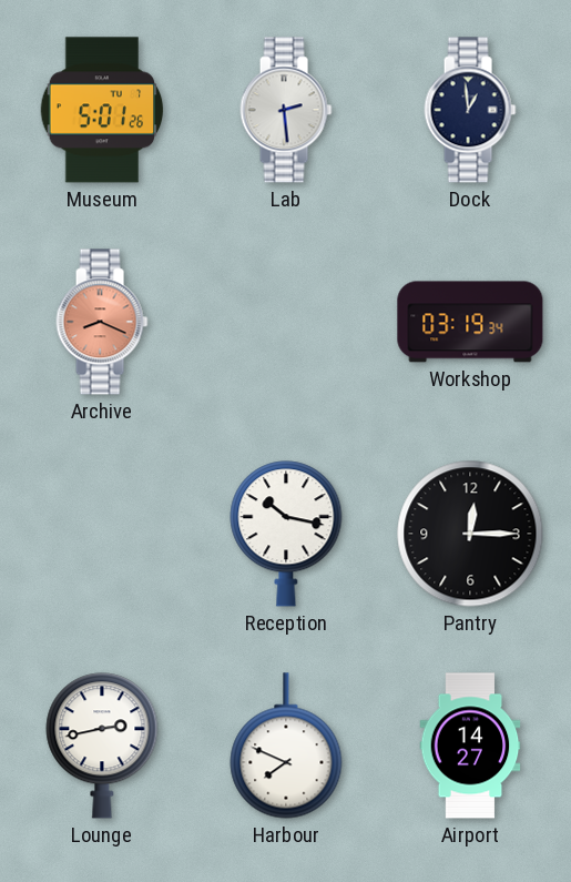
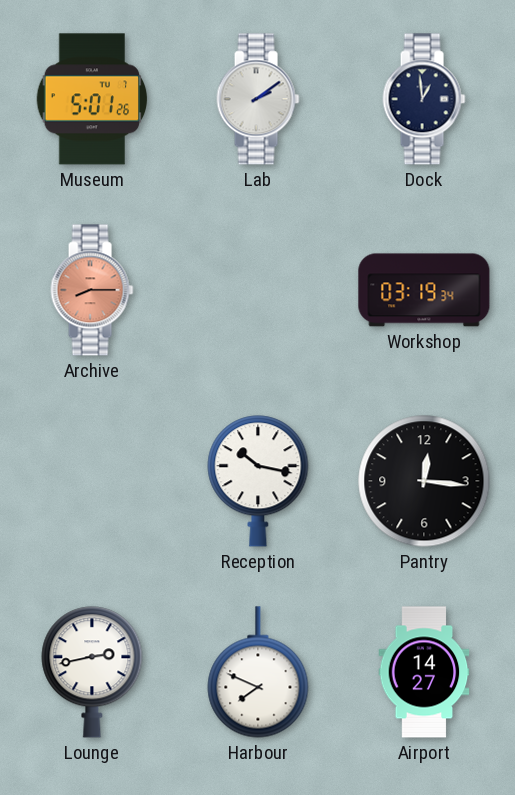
Lab: 2:29 -> 2:09 (258, 99)
Archive: 8:19 -> 8:15 (92, 290)
Pantry: 12:15 -> 12:16 (424, 481)
